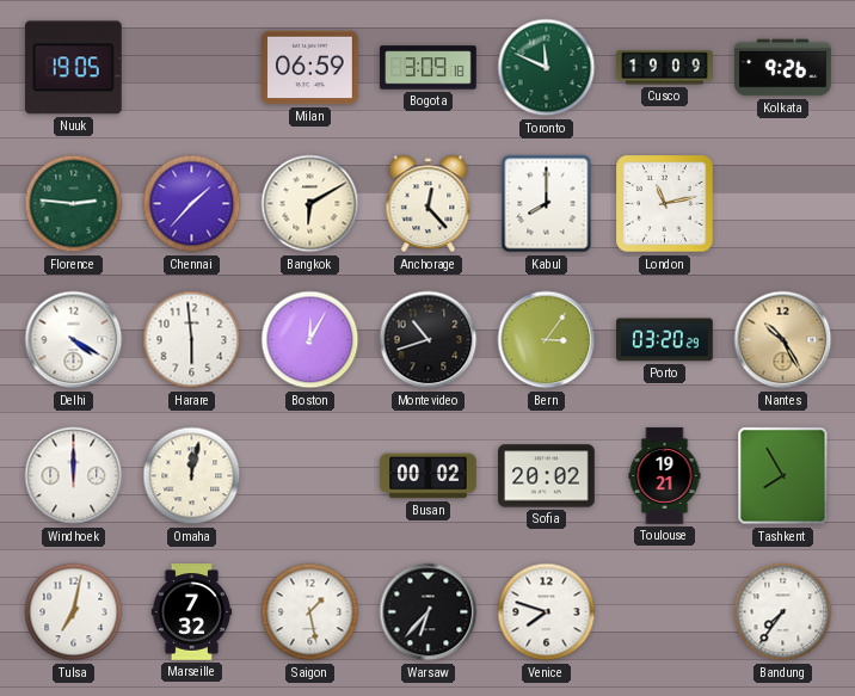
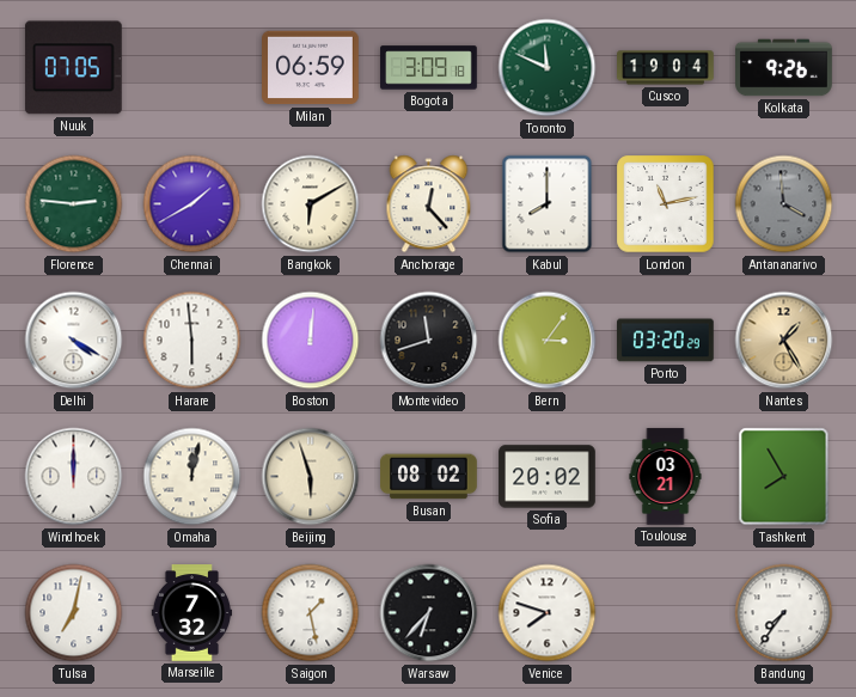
Nuuk: 19:05 -> 07:05 (73, 68)
Cusco: 19:09 -> 19:04 (666, 68)
Chennai: 1:37 -> 1:40 (192, 204)
Antananarivo: none -> 3:59 (784, 204)
Boston: 12:05 -> 12:01 (311, 341)
Montevideo: 10:42 -> 11:42 (429, 341)
Nantes: 10:25 -> 1:25 (784, 341)
Beijing: none -> 5:57 (311, 477)
Busan: 00:02 -> 08:02 (429, 477)
Toulouse: 19:21 -> 03:21 (666, 477)
